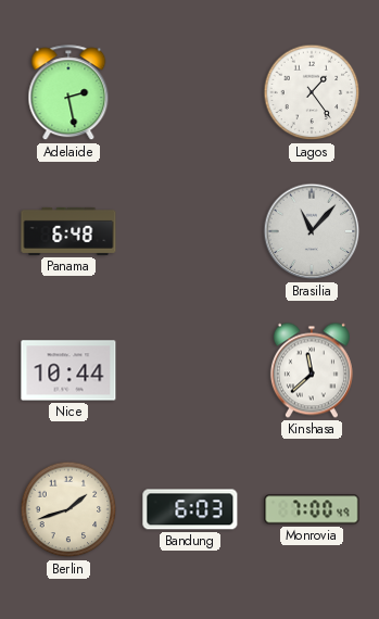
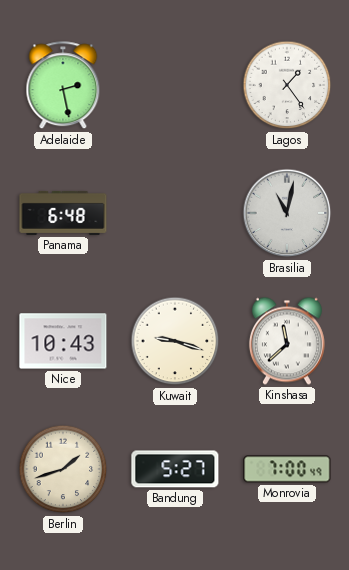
Brasilia: 11:07 -> 11:02 (287, 213)
Nice: 10:44 -> 10:43 (63, 341)
Kuwait: none -> 9:18 (175, 341)
Bandung: 6:03 -> 5:27 (175, 469)
